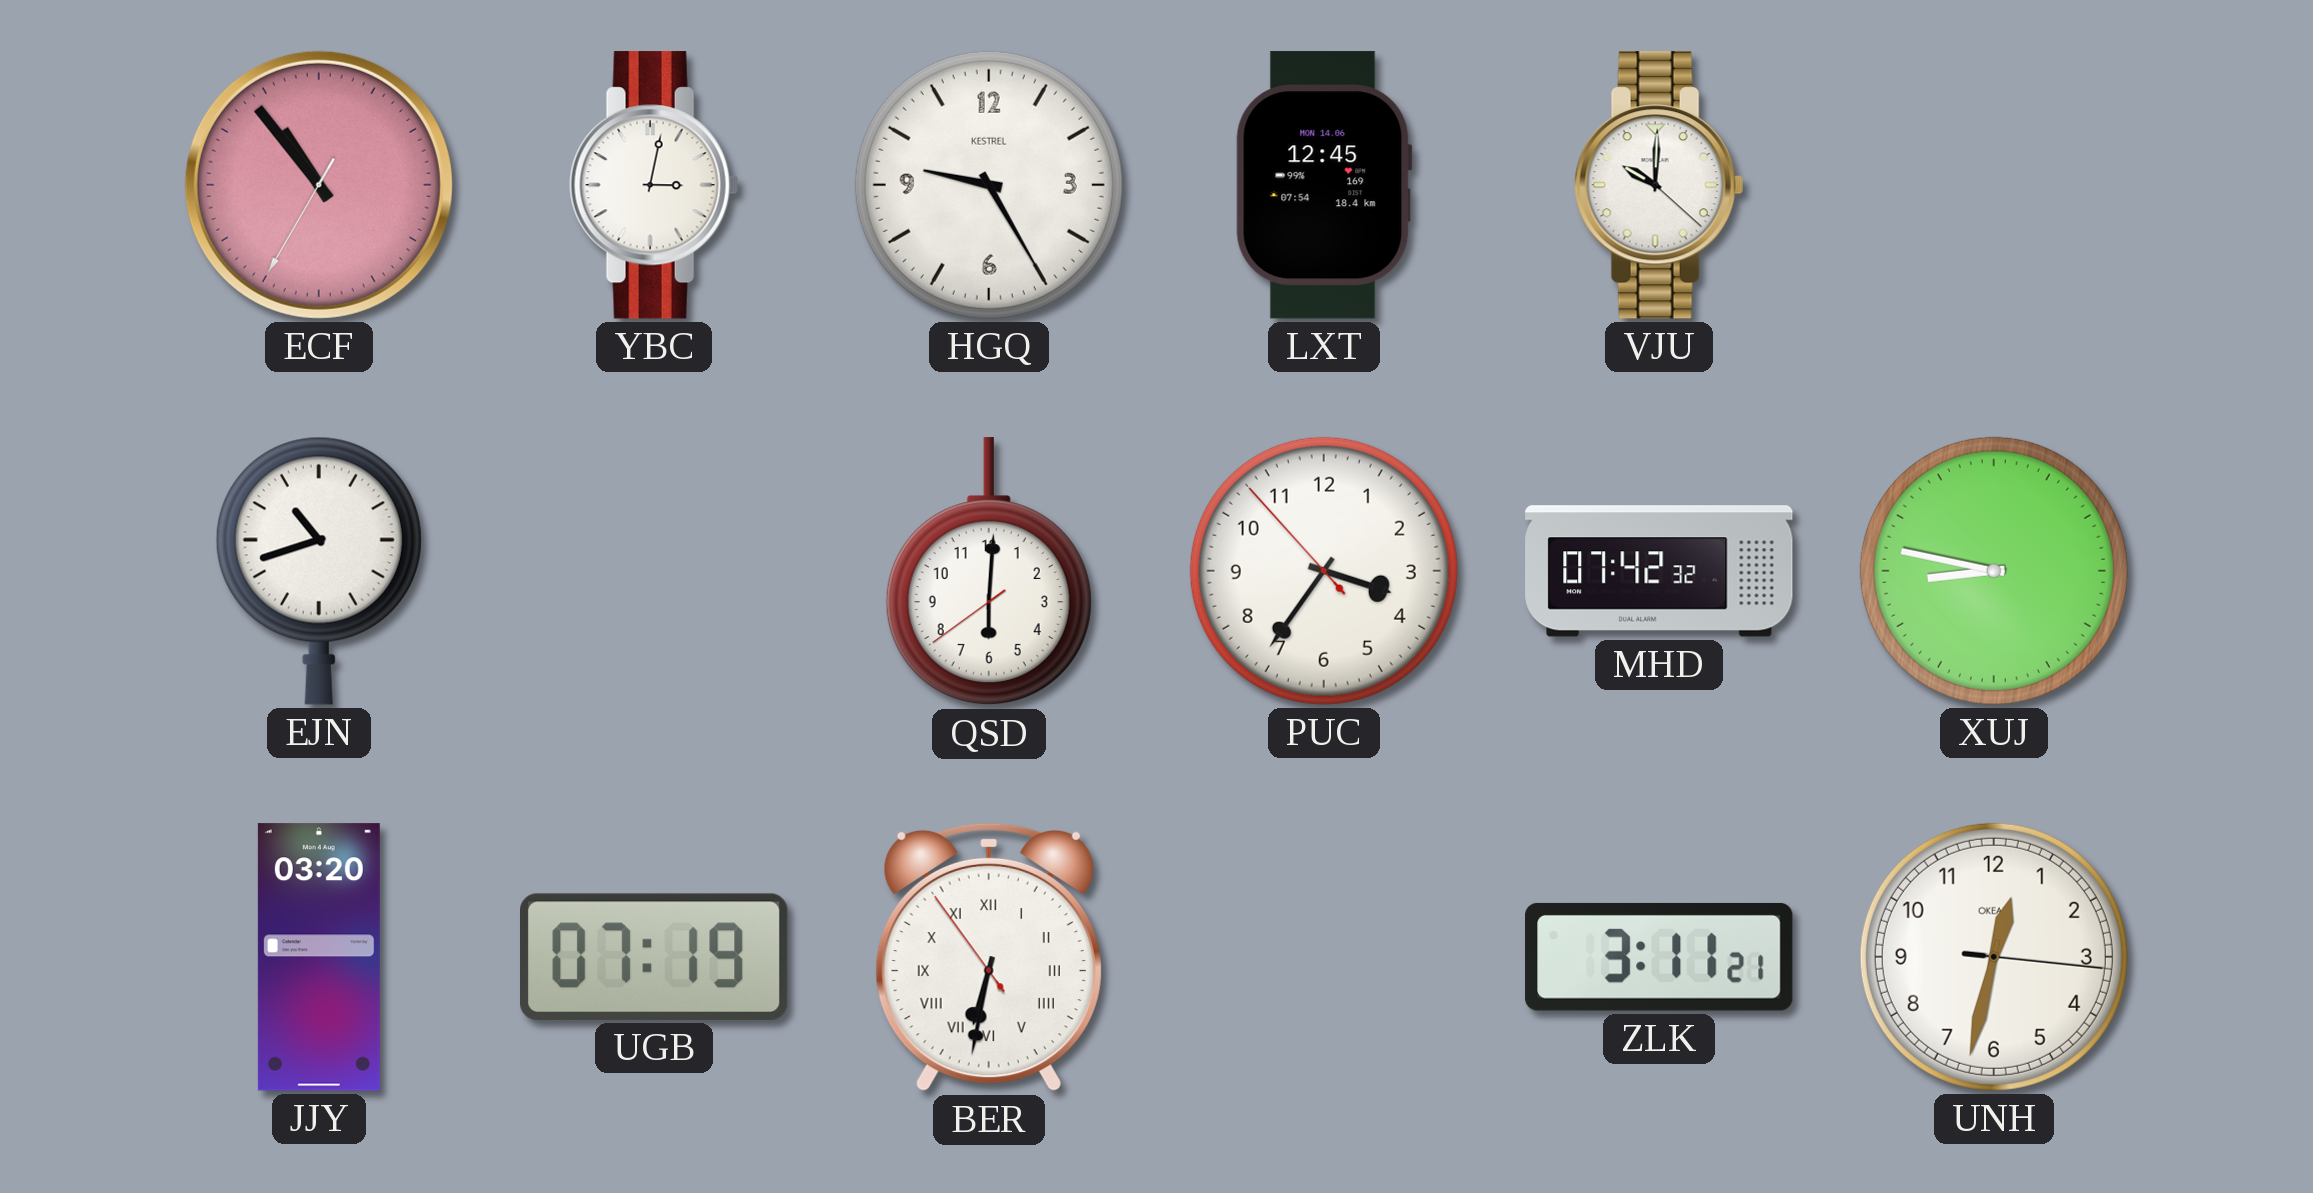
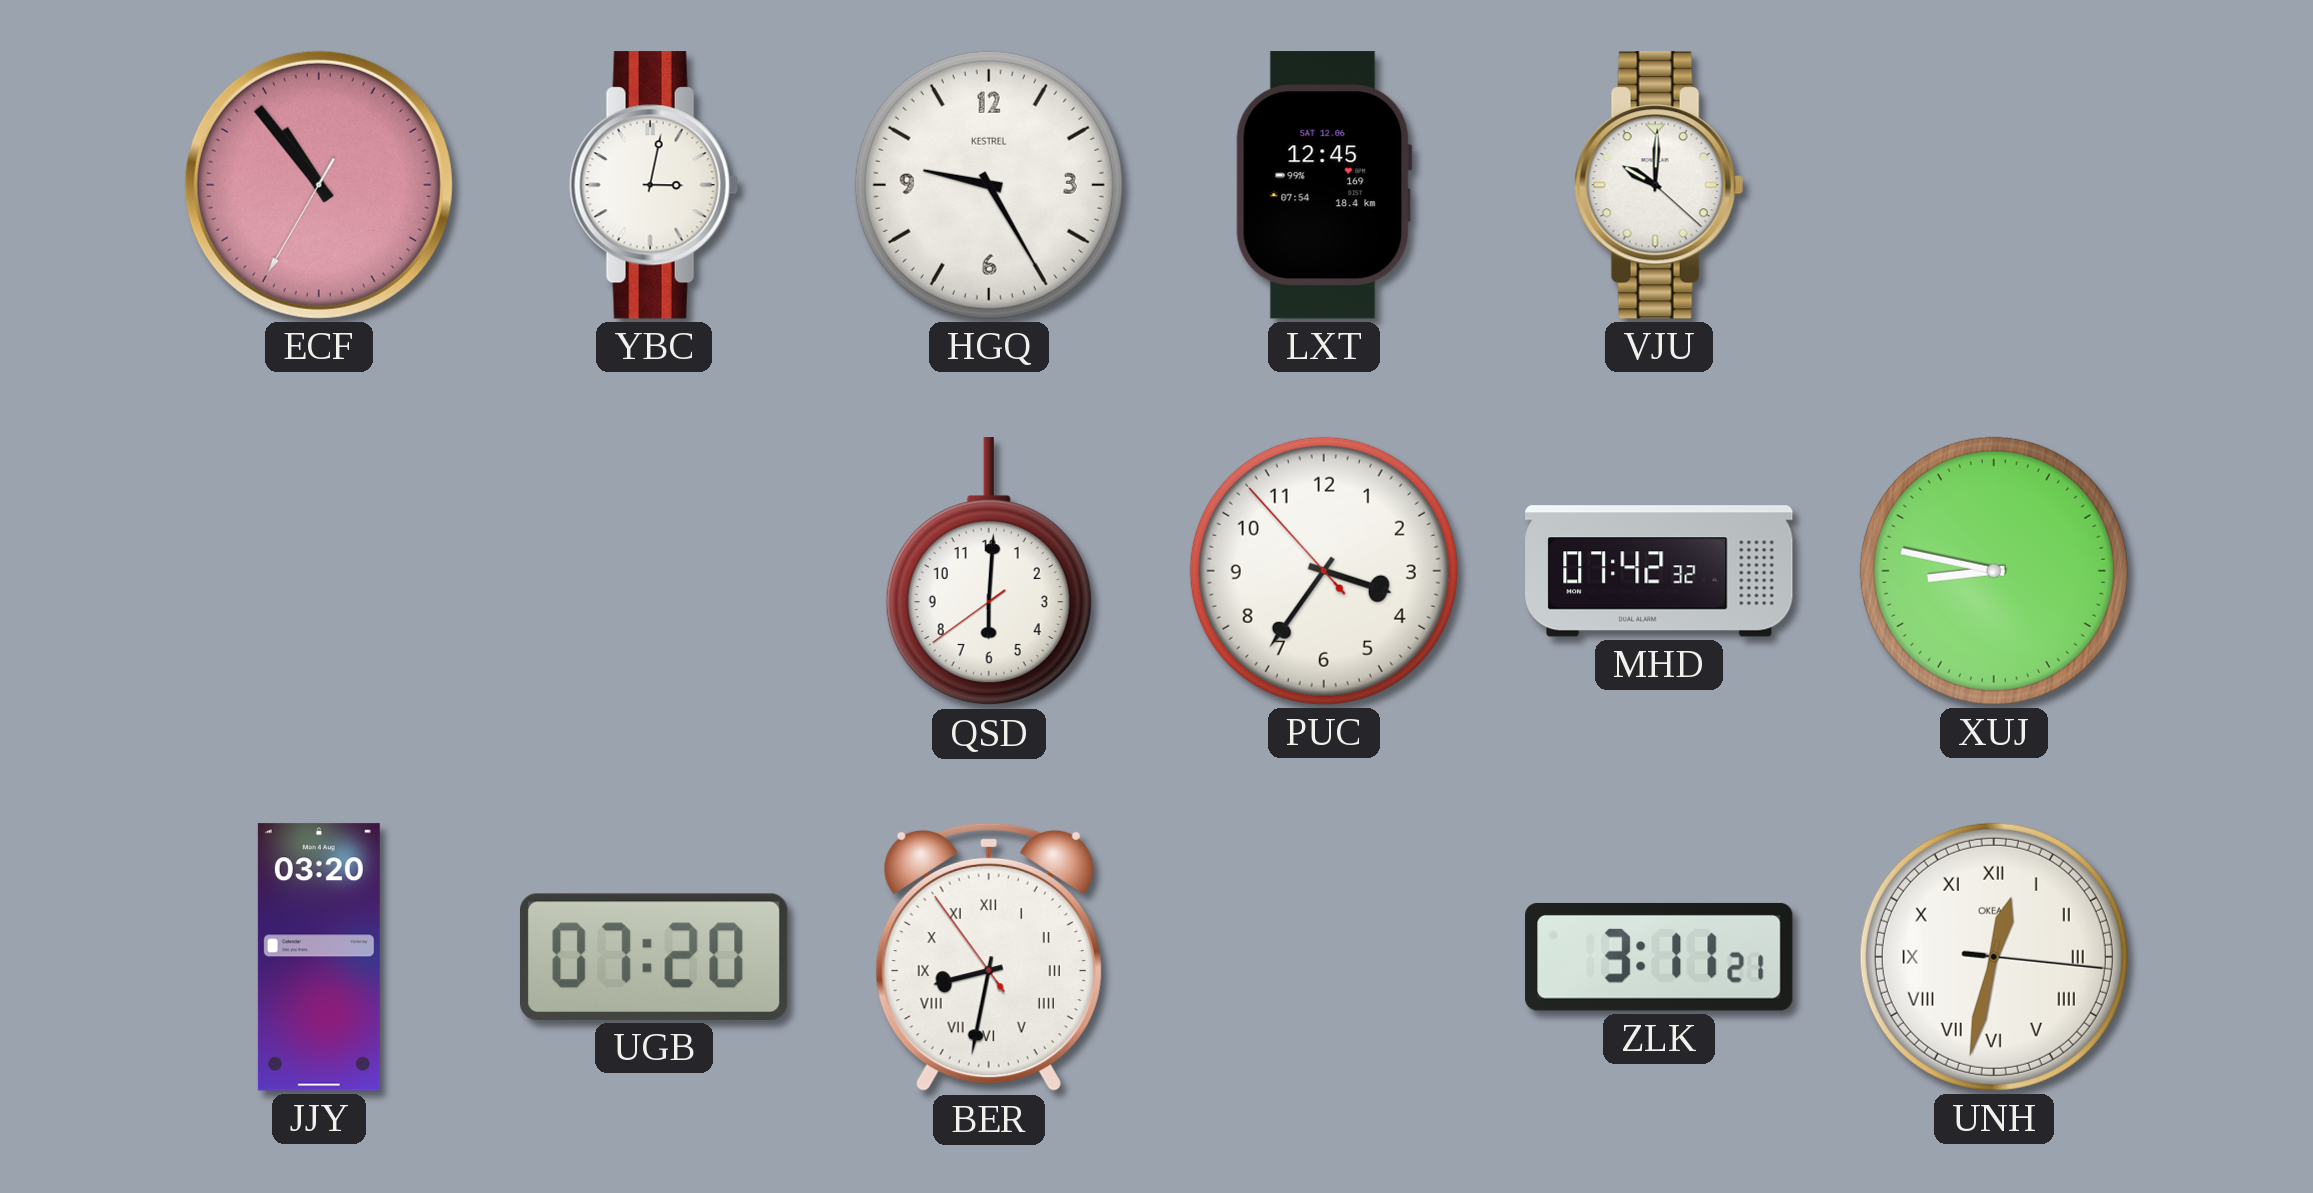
LXT date: MON 14.06 -> SAT 12.06 (1324, 185)
EJN: 10:42 -> none (319, 571)
UGB: 07:19 -> 07:20 (655, 957)
BER: 6:31 -> 8:31 (989, 957)
UNH numerals: Arabic -> Roman (1994, 957)
